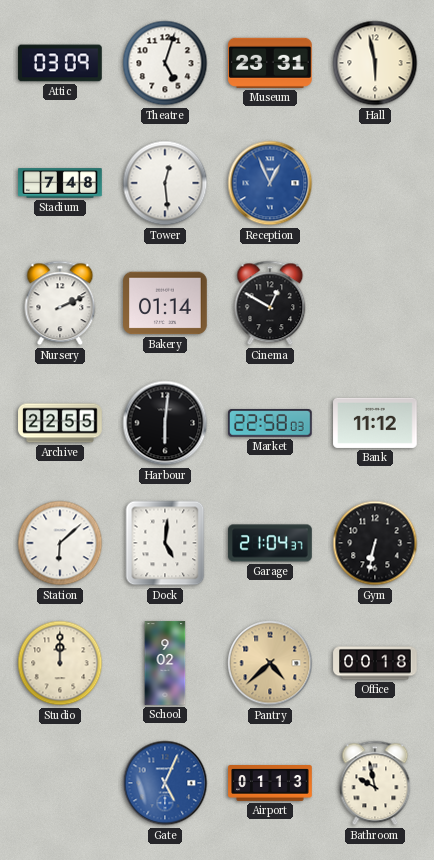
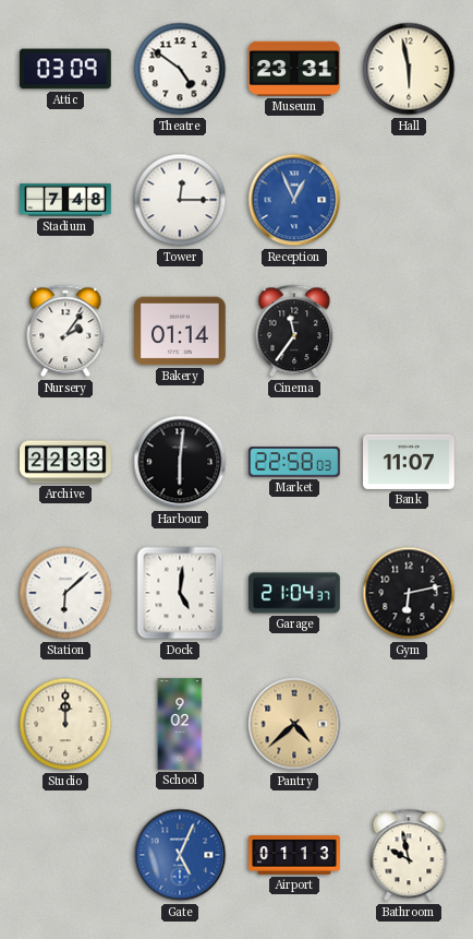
Theatre: 5:03 -> 4:51 (180, 69)
Tower: 12:29 -> 12:15 (180, 200)
Nursery: 2:11 -> 2:06 (65, 331)
Cinema: 12:50 -> 11:36 (294, 331)
Archive: 22:55 -> 22:33 (65, 462)
Bank: 11:12 -> 11:07 (409, 462)
Gym: 6:32 -> 6:13 (409, 593)
Office: 00:18 -> none (375, 663)
